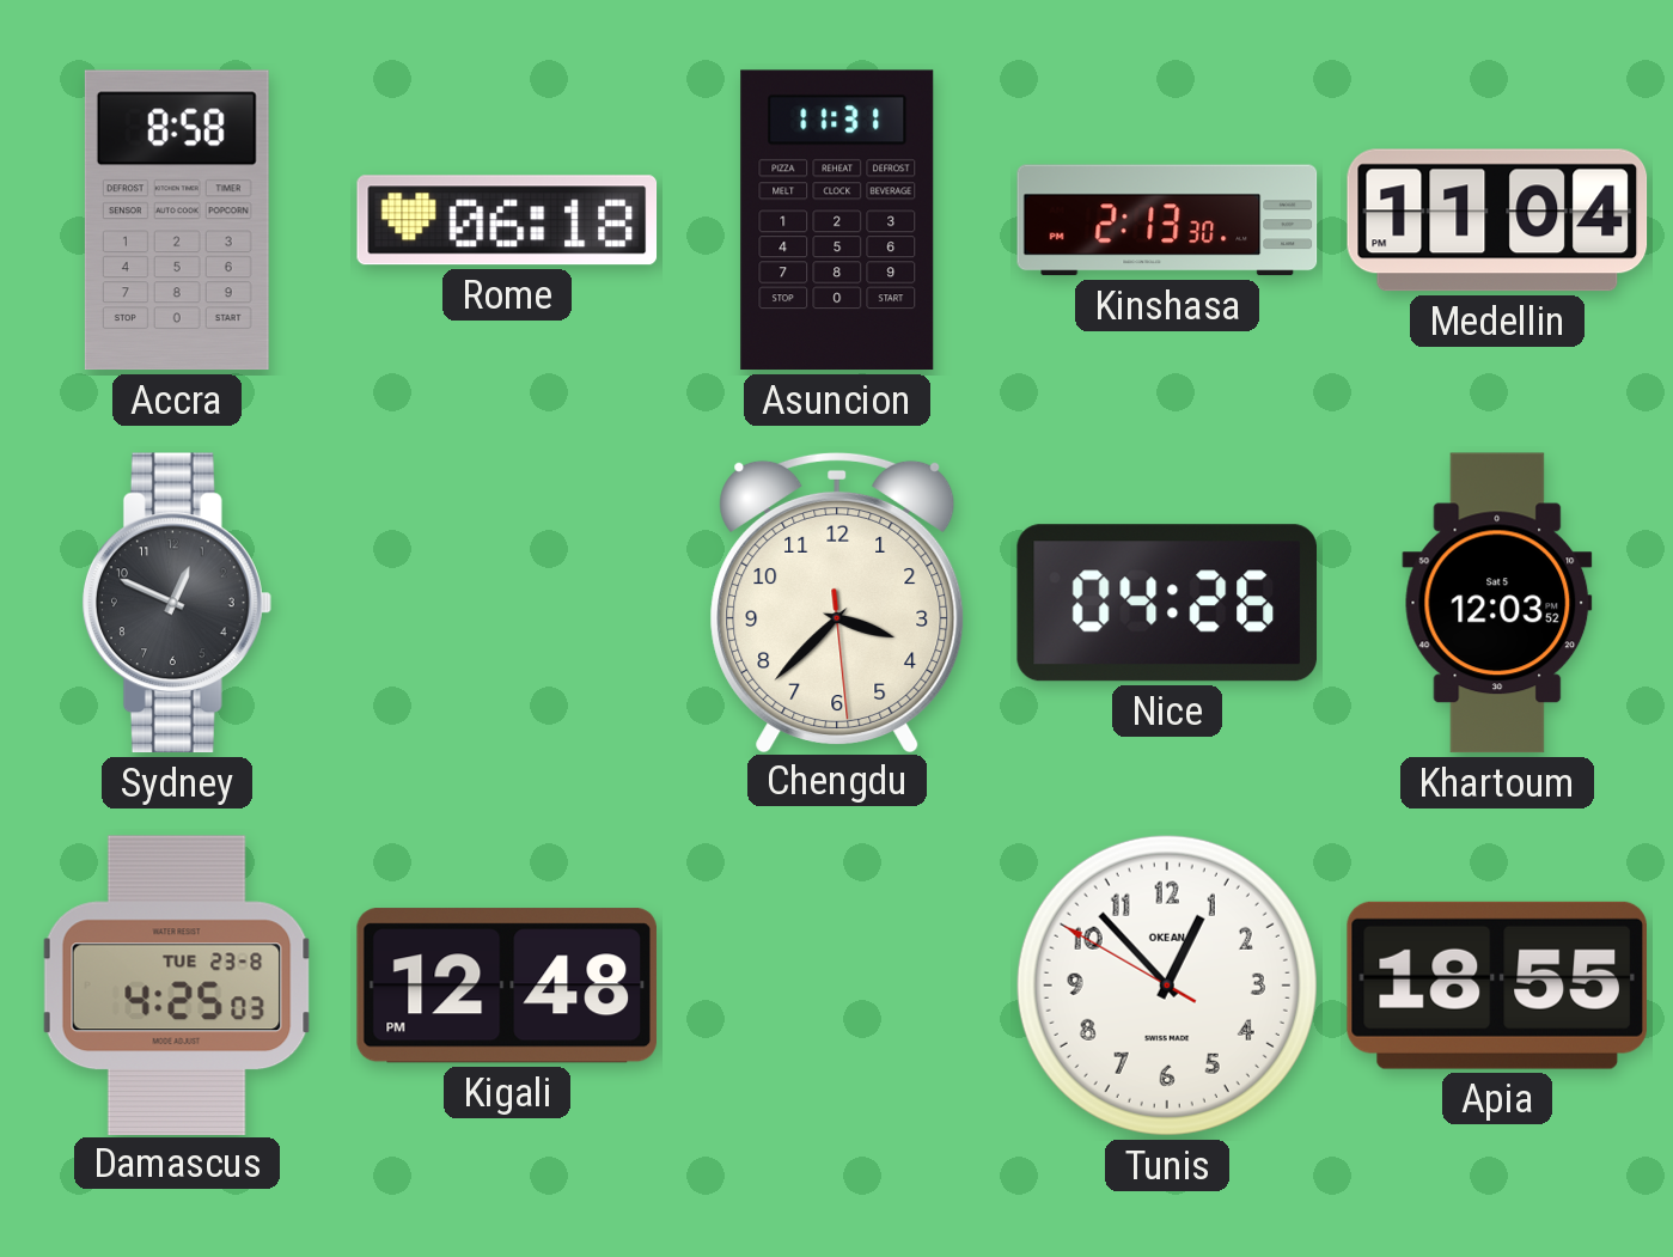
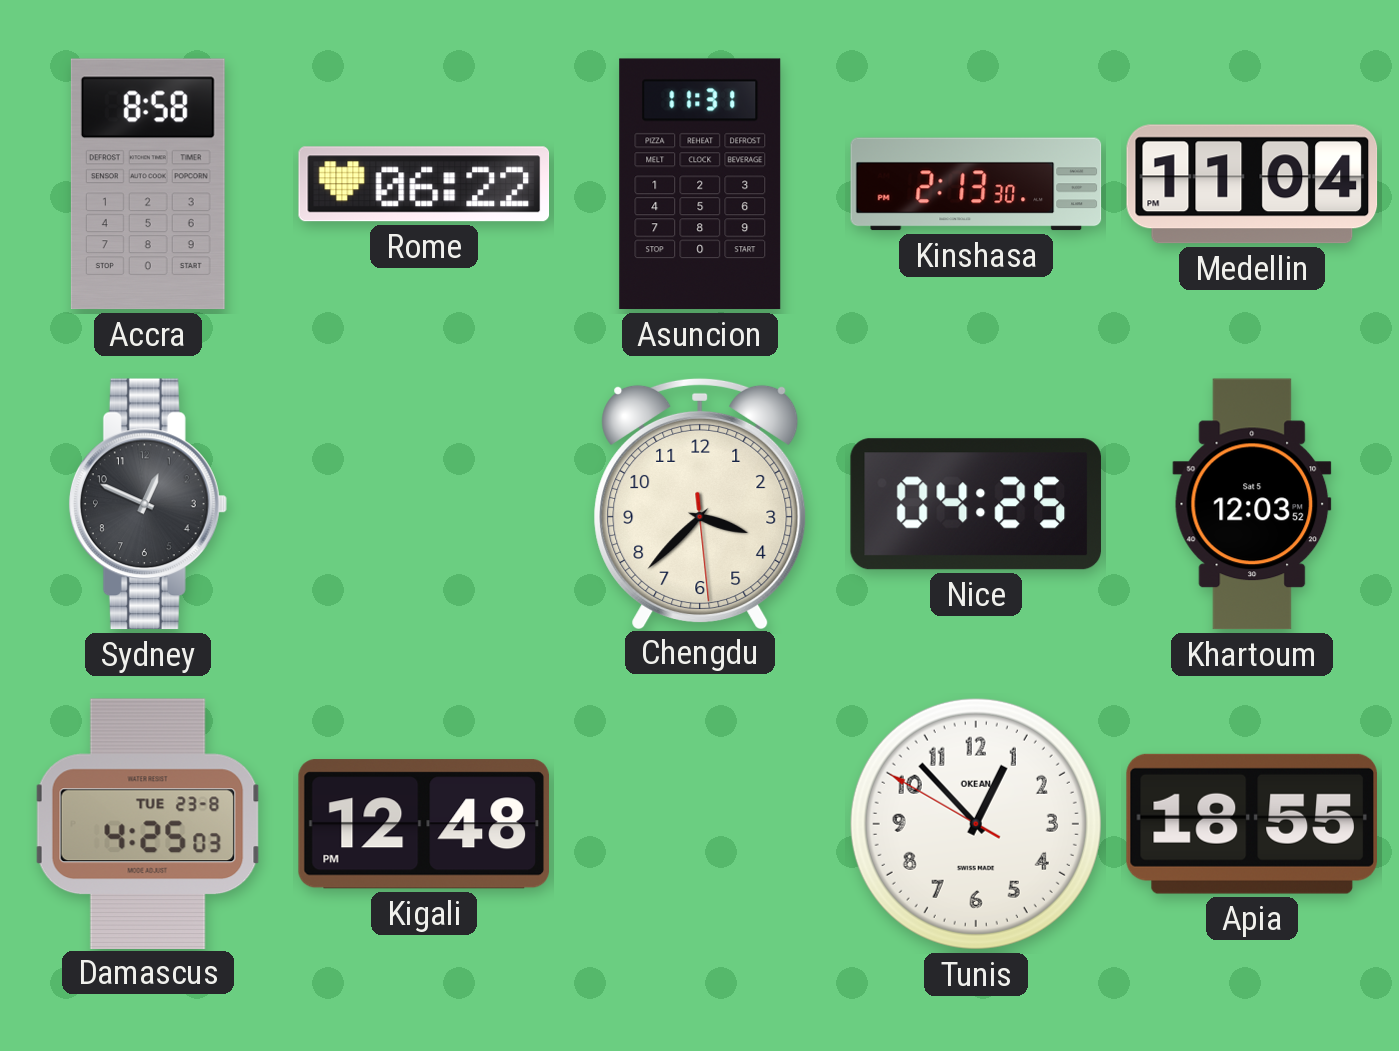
Rome: 06:18 -> 06:22 (424, 184)
Nice: 04:26 -> 04:25 (975, 504)
